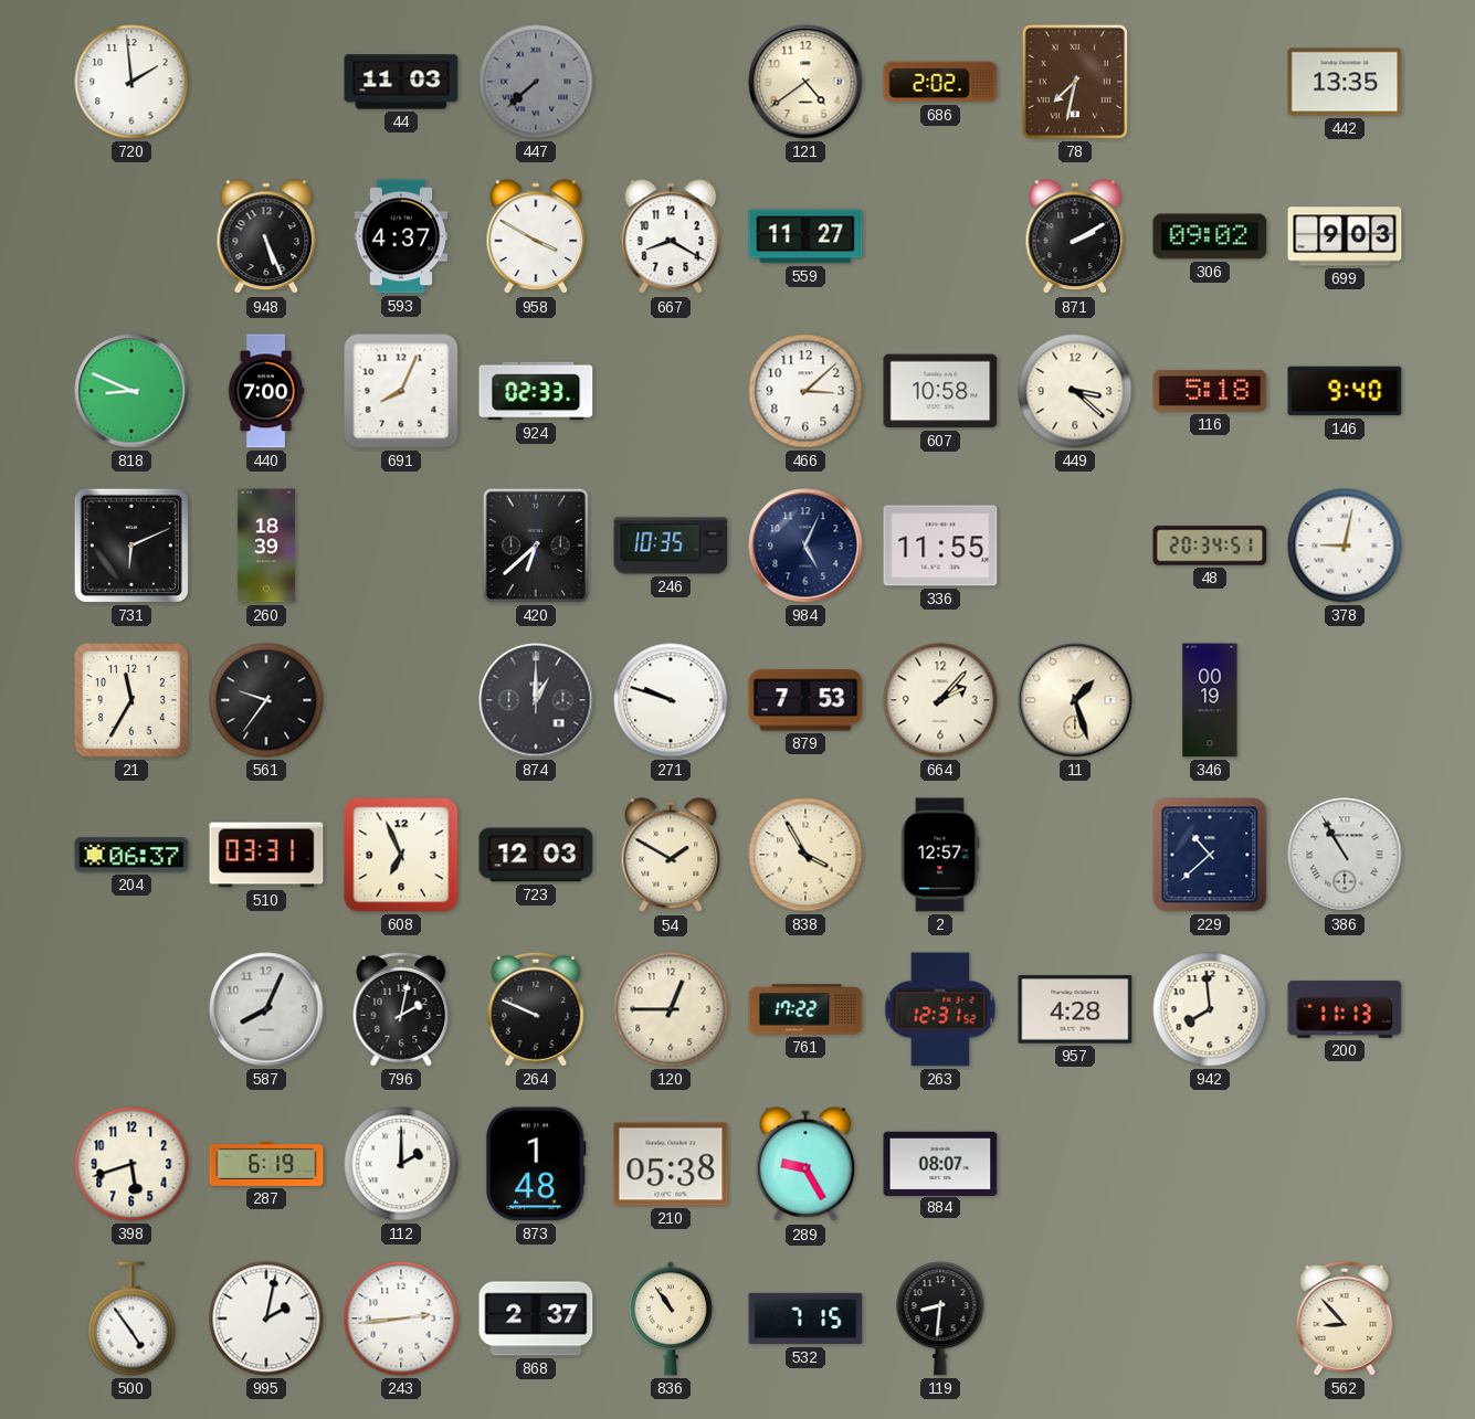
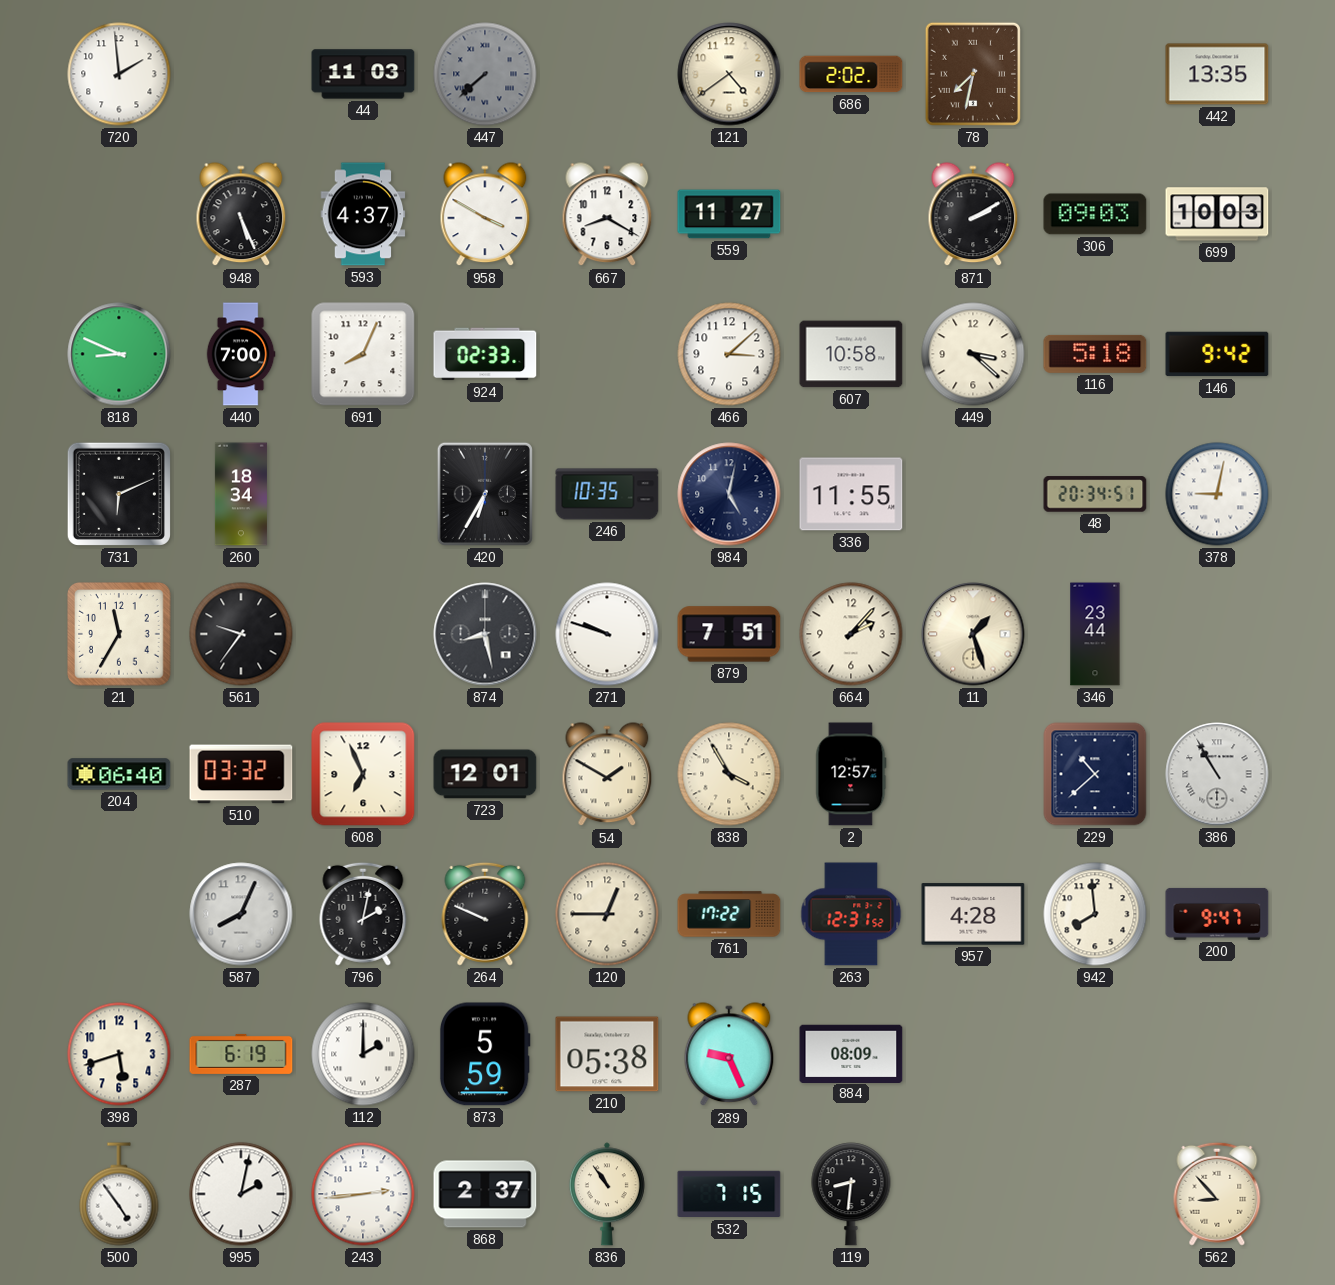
306: 09:02 -> 09:03 (1095, 214)
699: 9:03 -> 10:03 (1217, 214)
146: 9:40 -> 9:42 (1217, 354)
260: 18:39 -> 18:34 (241, 494)
420: 6:38 -> 6:35 (485, 494)
984: 5:04 -> 5:02 (729, 494)
874: 1:00 -> 8:28 (485, 634)
879: 7:53 -> 7:51 (729, 634)
346: 00:19 -> 23:44 (1095, 634)
204: 06:37 -> 06:40 (119, 774)
510: 03:31 -> 03:32 (241, 774)
723: 12:03 -> 12:01 (485, 774)
200: 11:13 -> 9:47 (1217, 914)
873: 1:48 -> 5:59 (485, 1054)
289: 9:25 -> 9:26 (729, 1055)
884: 08:07 -> 08:09 (851, 1053)
